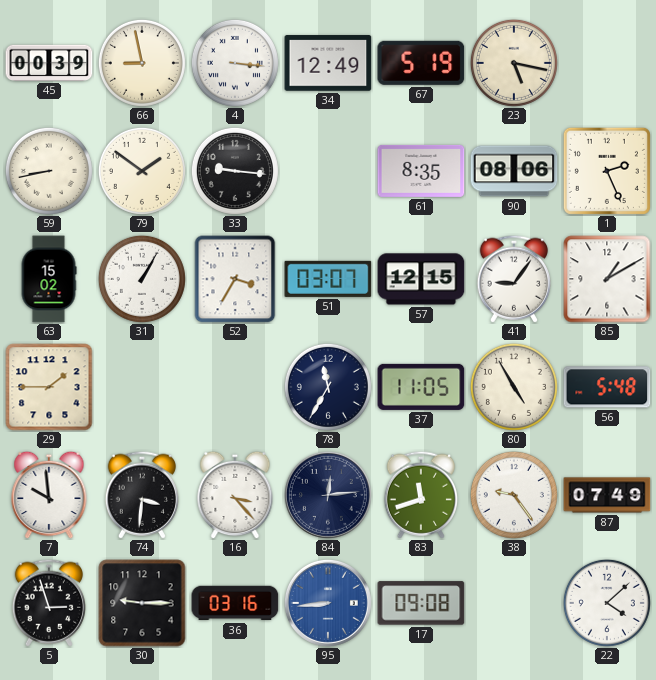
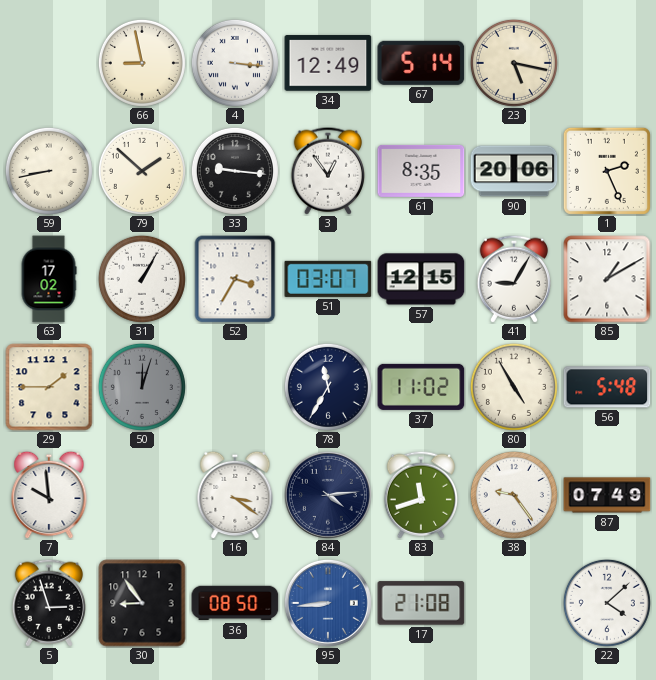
45: 00:39 -> none (49, 63)
67: 5:19 -> 5:14 (421, 63)
79: 1:51 -> 1:52 (142, 171)
3: none -> 12:54 (327, 171)
90: 08:06 -> 20:06 (514, 171)
63: 15:02 -> 17:02 (49, 279)
41: 9:06 -> 9:05 (513, 279)
50: none -> 12:03 (142, 387)
37: 11:05 -> 11:02 (421, 387)
74: 3:31 -> none (141, 495)
16: 3:23 -> 3:21 (235, 495)
84: 12:14 -> 4:14 (328, 495)
30: 9:15 -> 8:54 (142, 603)
36: 03:16 -> 08:50 (235, 603)
17: 09:08 -> 21:08 (421, 603)
